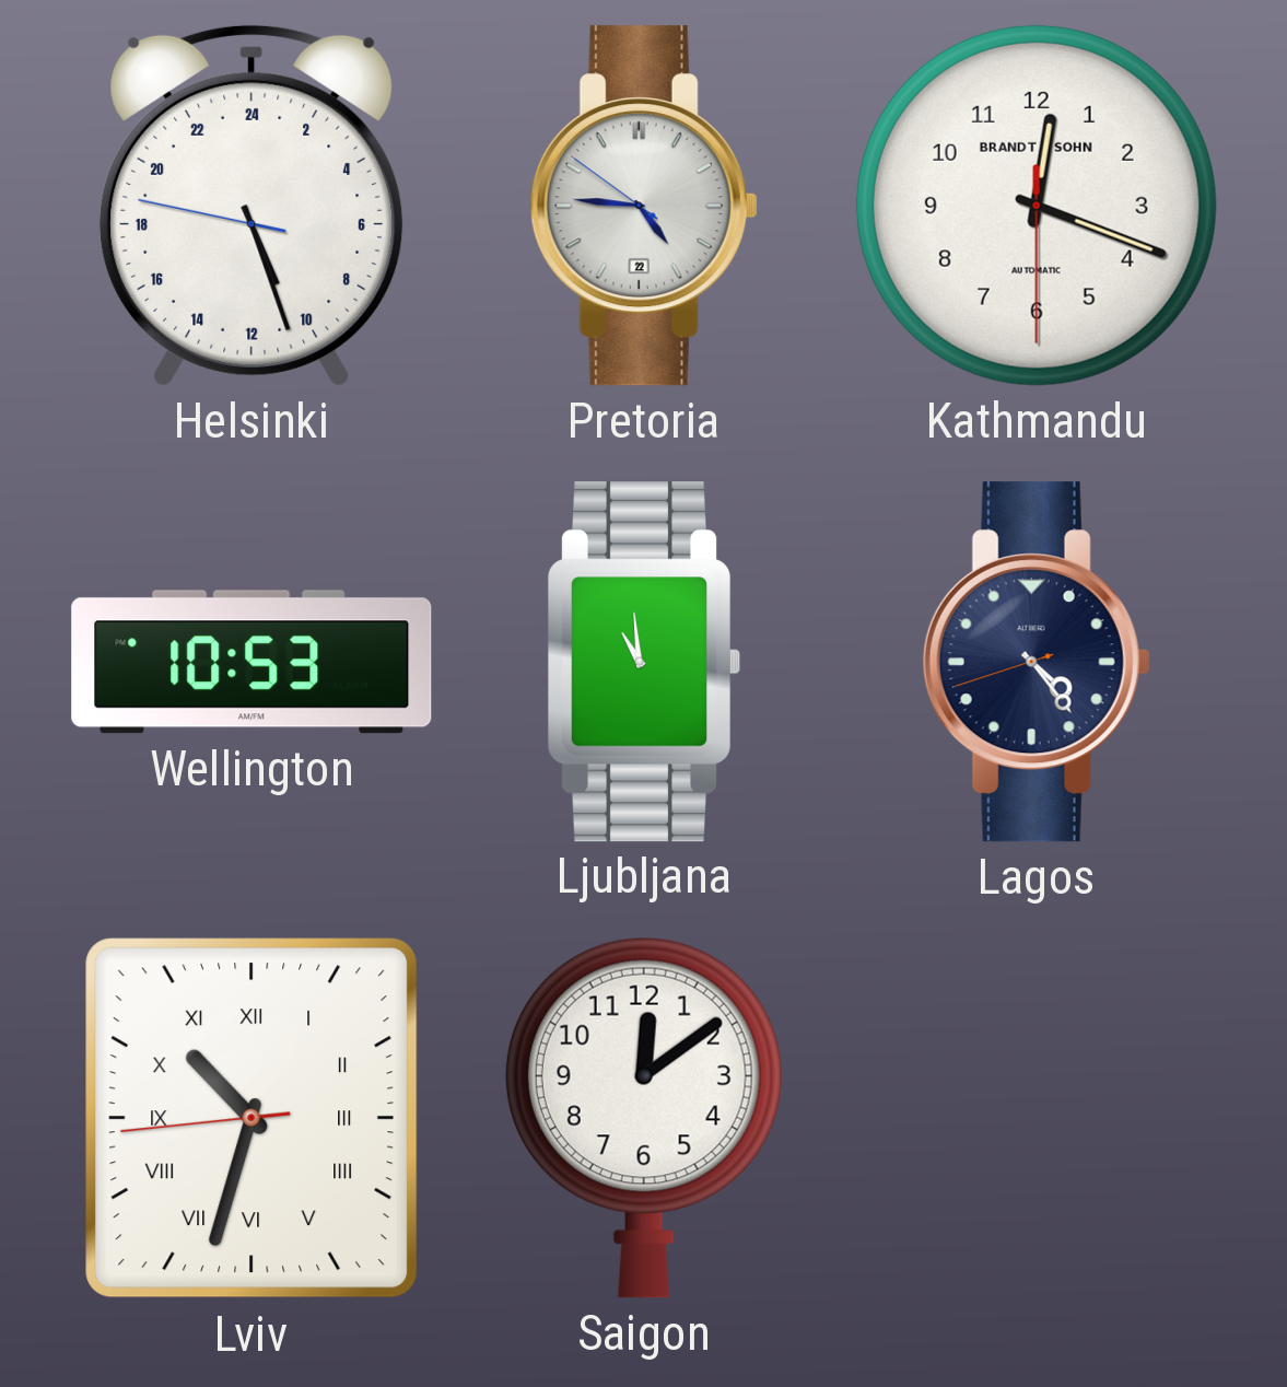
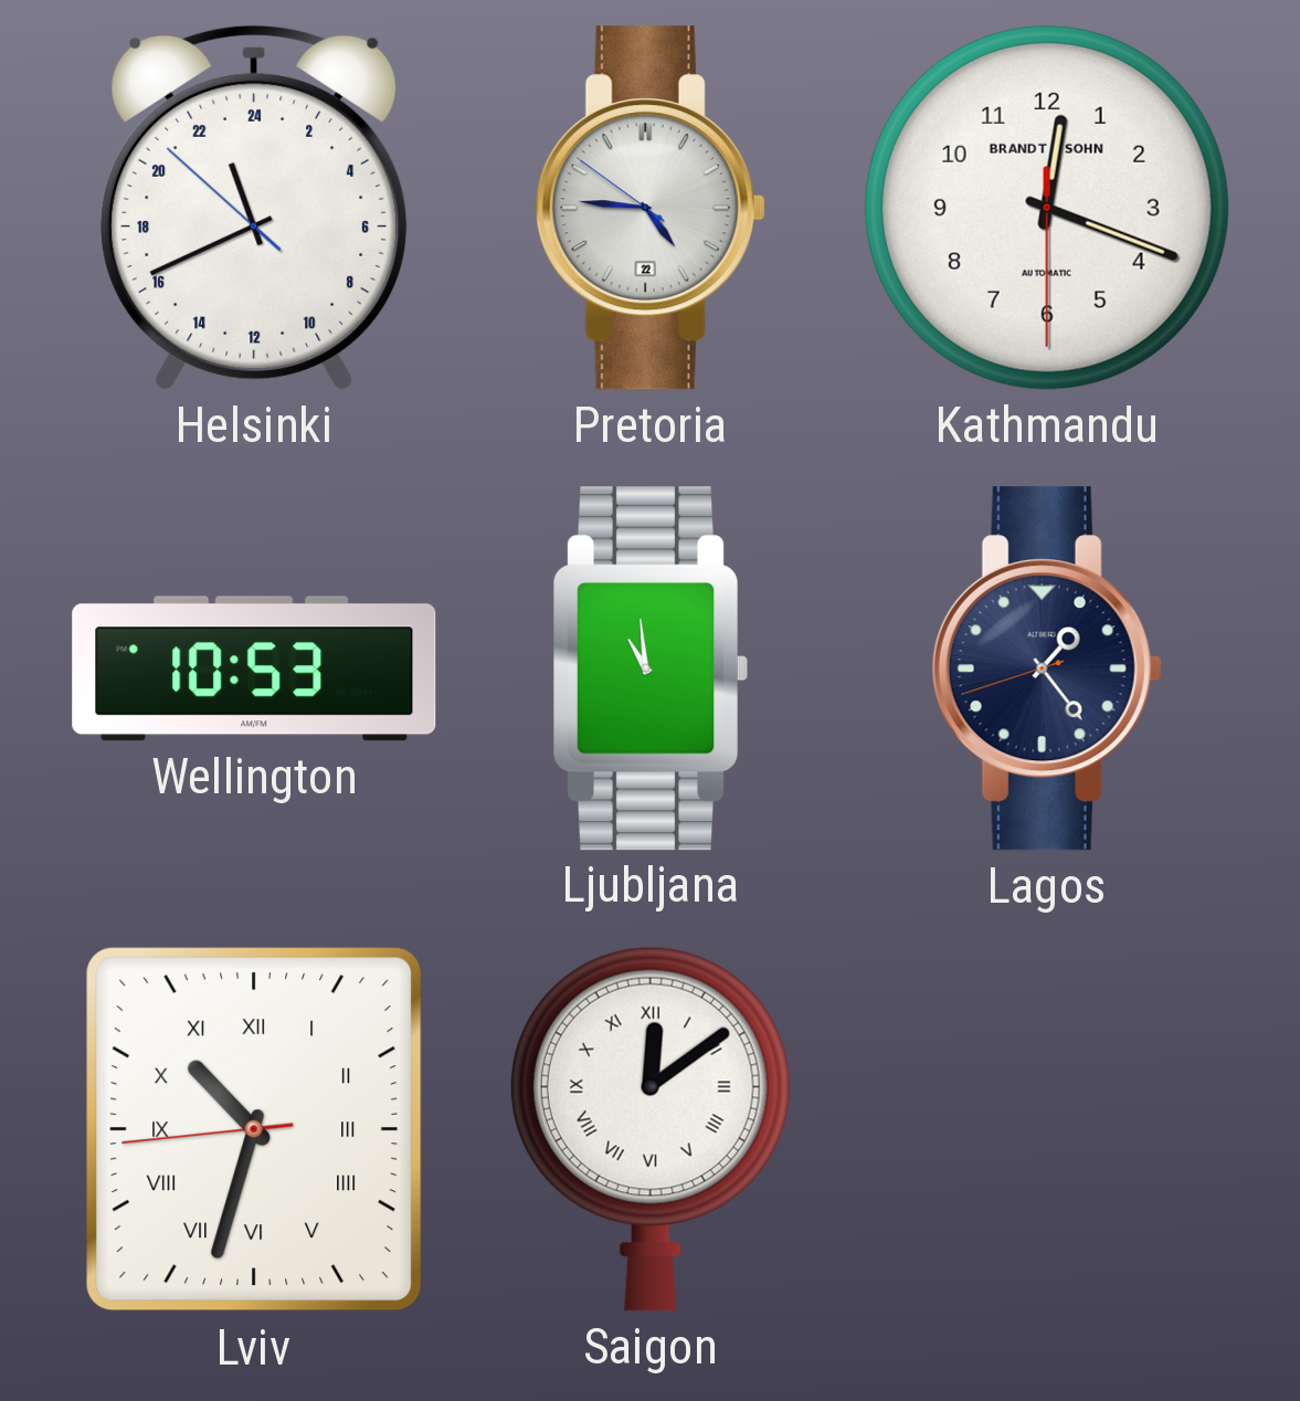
Helsinki: 10:26 -> 22:40 (254, 208)
Lagos: 4:23 -> 1:23 (1047, 668)
Saigon numerals: Arabic -> Roman (651, 1129)
